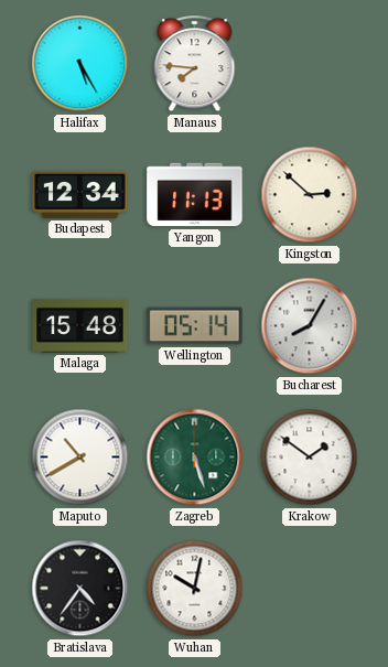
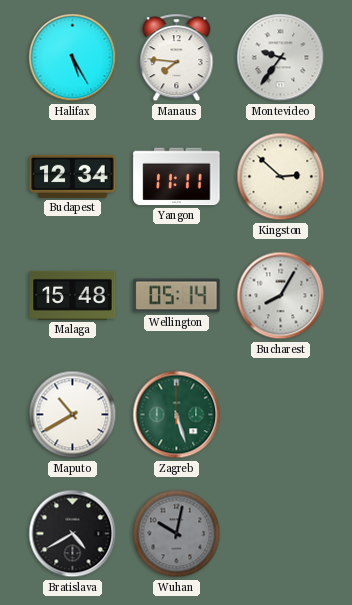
Montevideo: none -> 9:36 (281, 58)
Yangon: 11:13 -> 11:11 (177, 177)
Krakow: 1:51 -> none (310, 458)
Bratislava: 4:36 -> 4:40 (73, 534)
Wuhan dial: white -> grey (177, 534)
